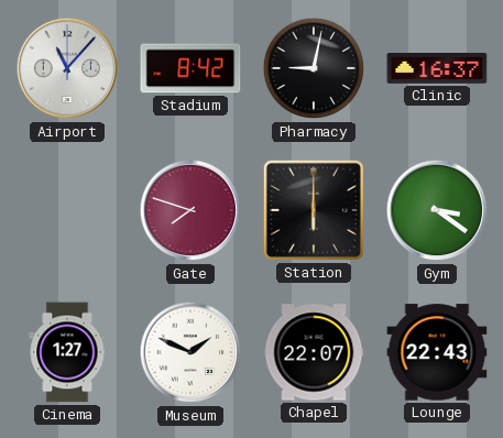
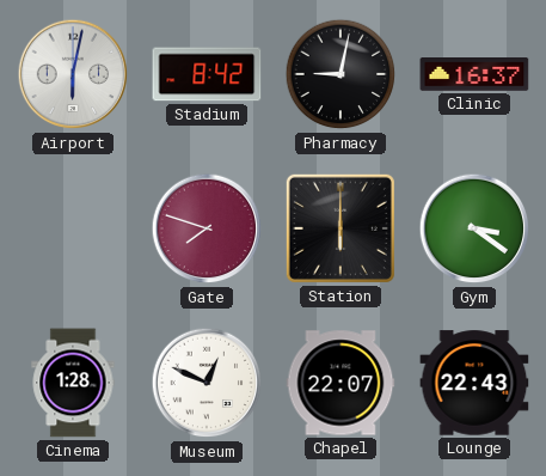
Airport: 11:07 -> 6:02 (73, 74)
Cinema: 1:27 -> 1:28 (73, 383)
Museum: 1:49 -> 12:49 (207, 383)
